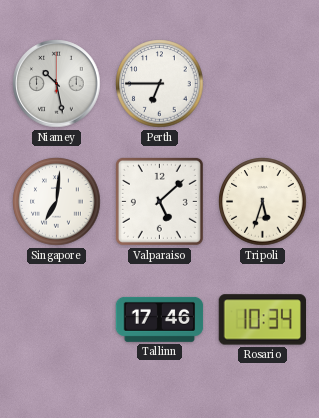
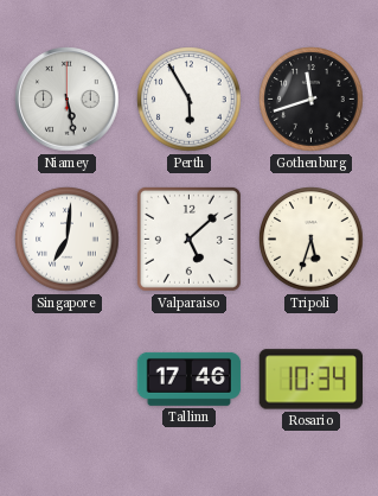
Niamey: 10:28 -> 5:28 (68, 100)
Perth: 6:45 -> 5:55 (190, 100)
Gothenburg: none -> 11:42 (312, 100)
